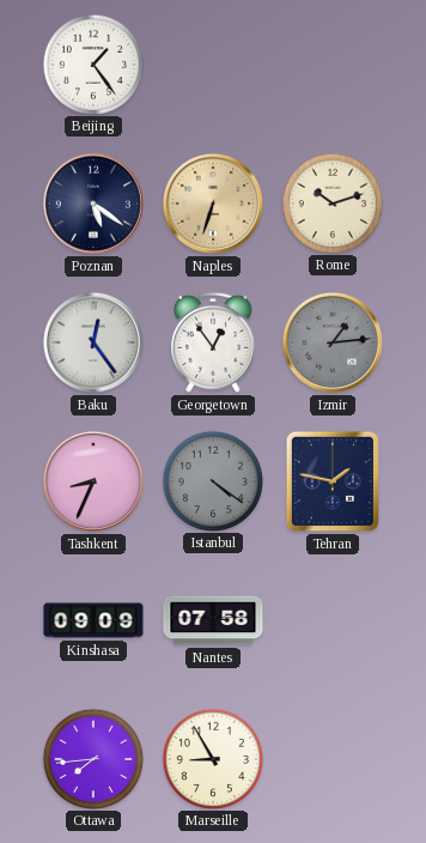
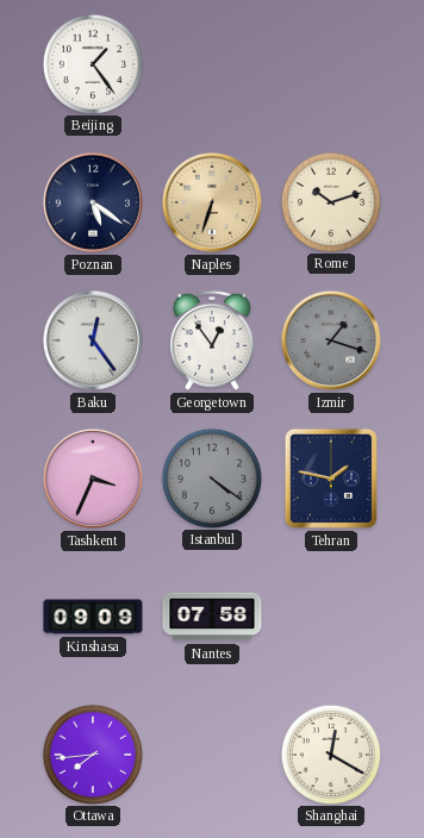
Izmir: 1:14 -> 1:18 (331, 340)
Tashkent: 8:34 -> 3:34 (93, 479)
Marseille: 8:55 -> none (212, 758)
Shanghai: none -> 12:20 (330, 753)
